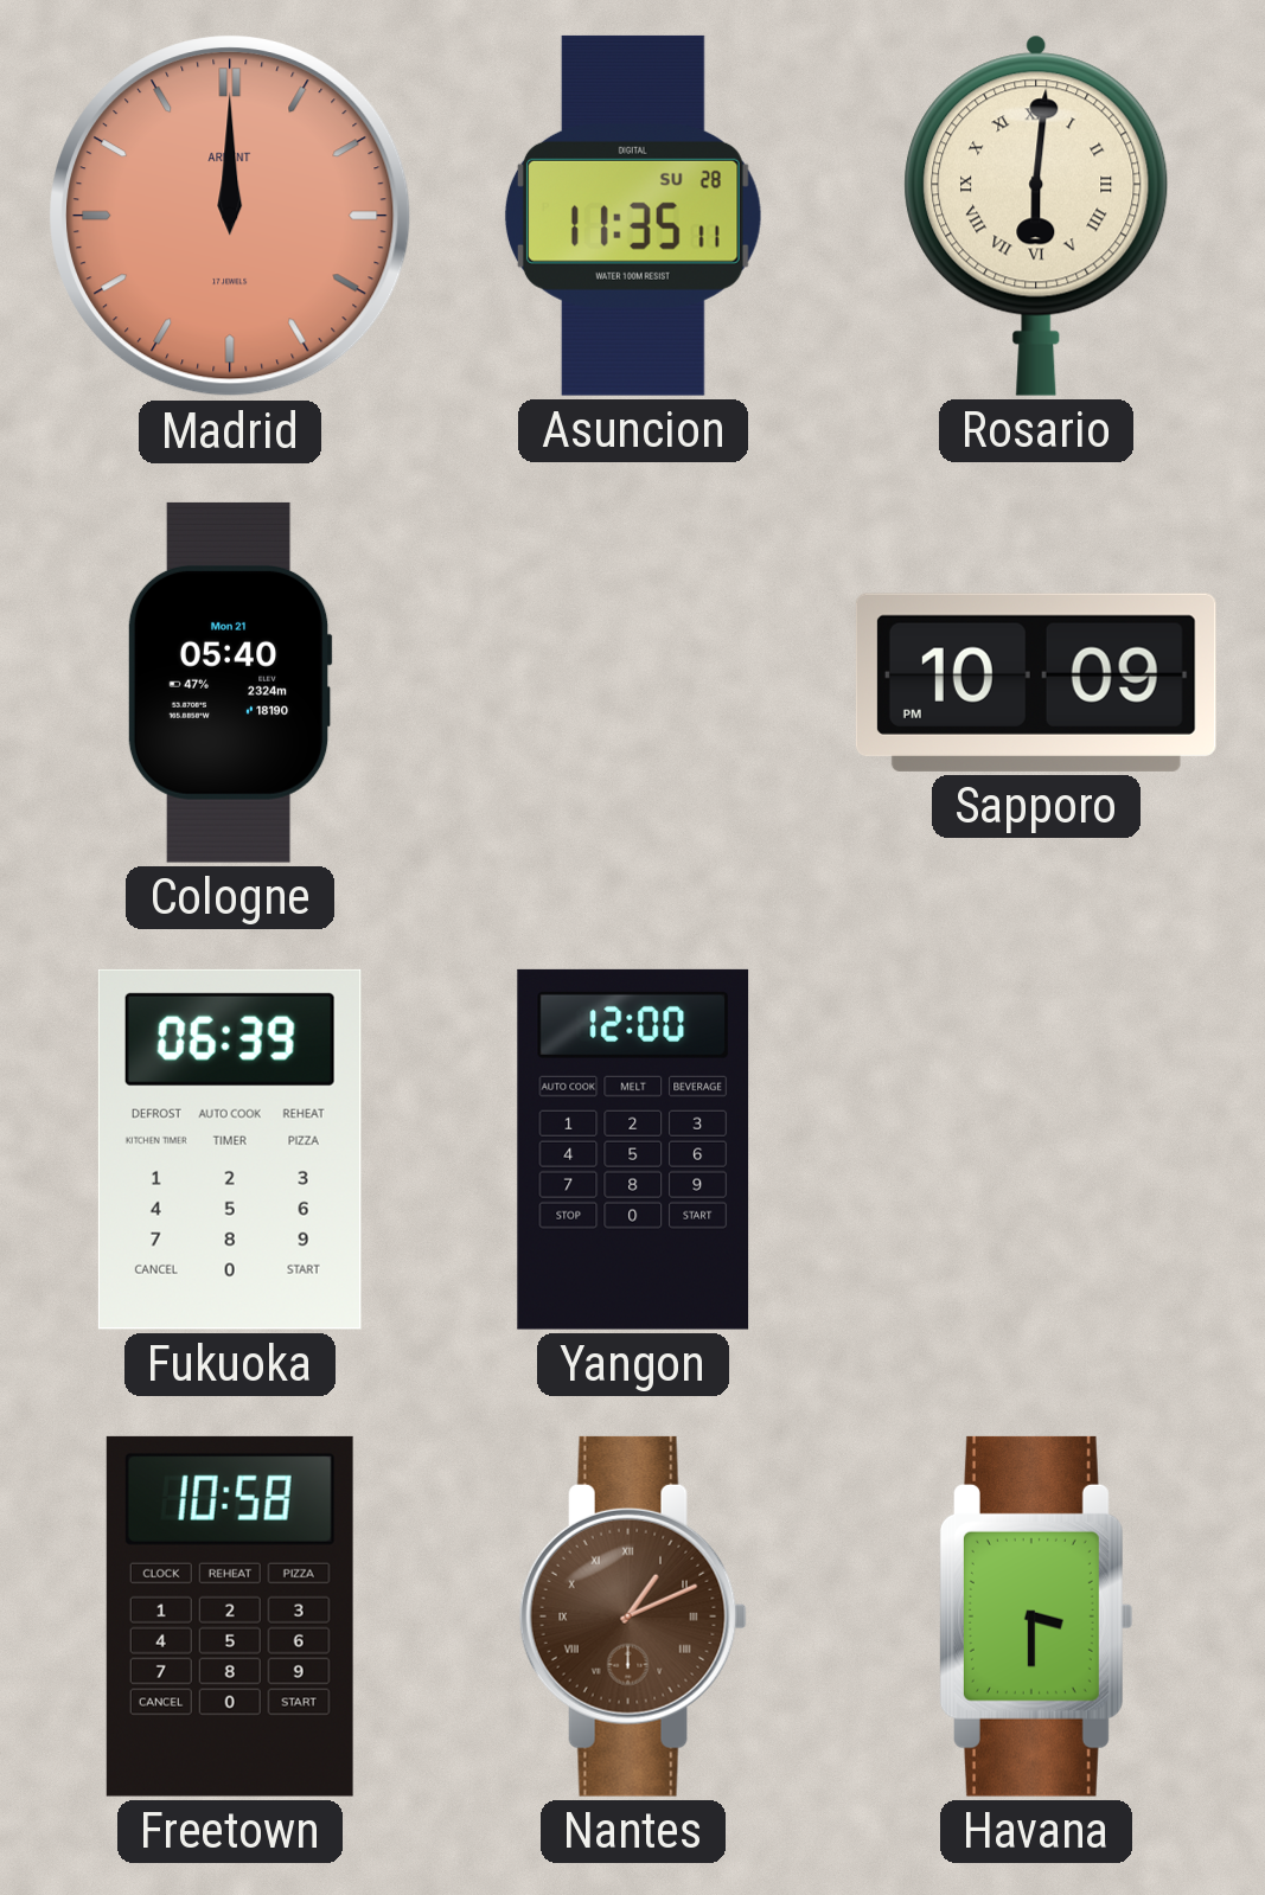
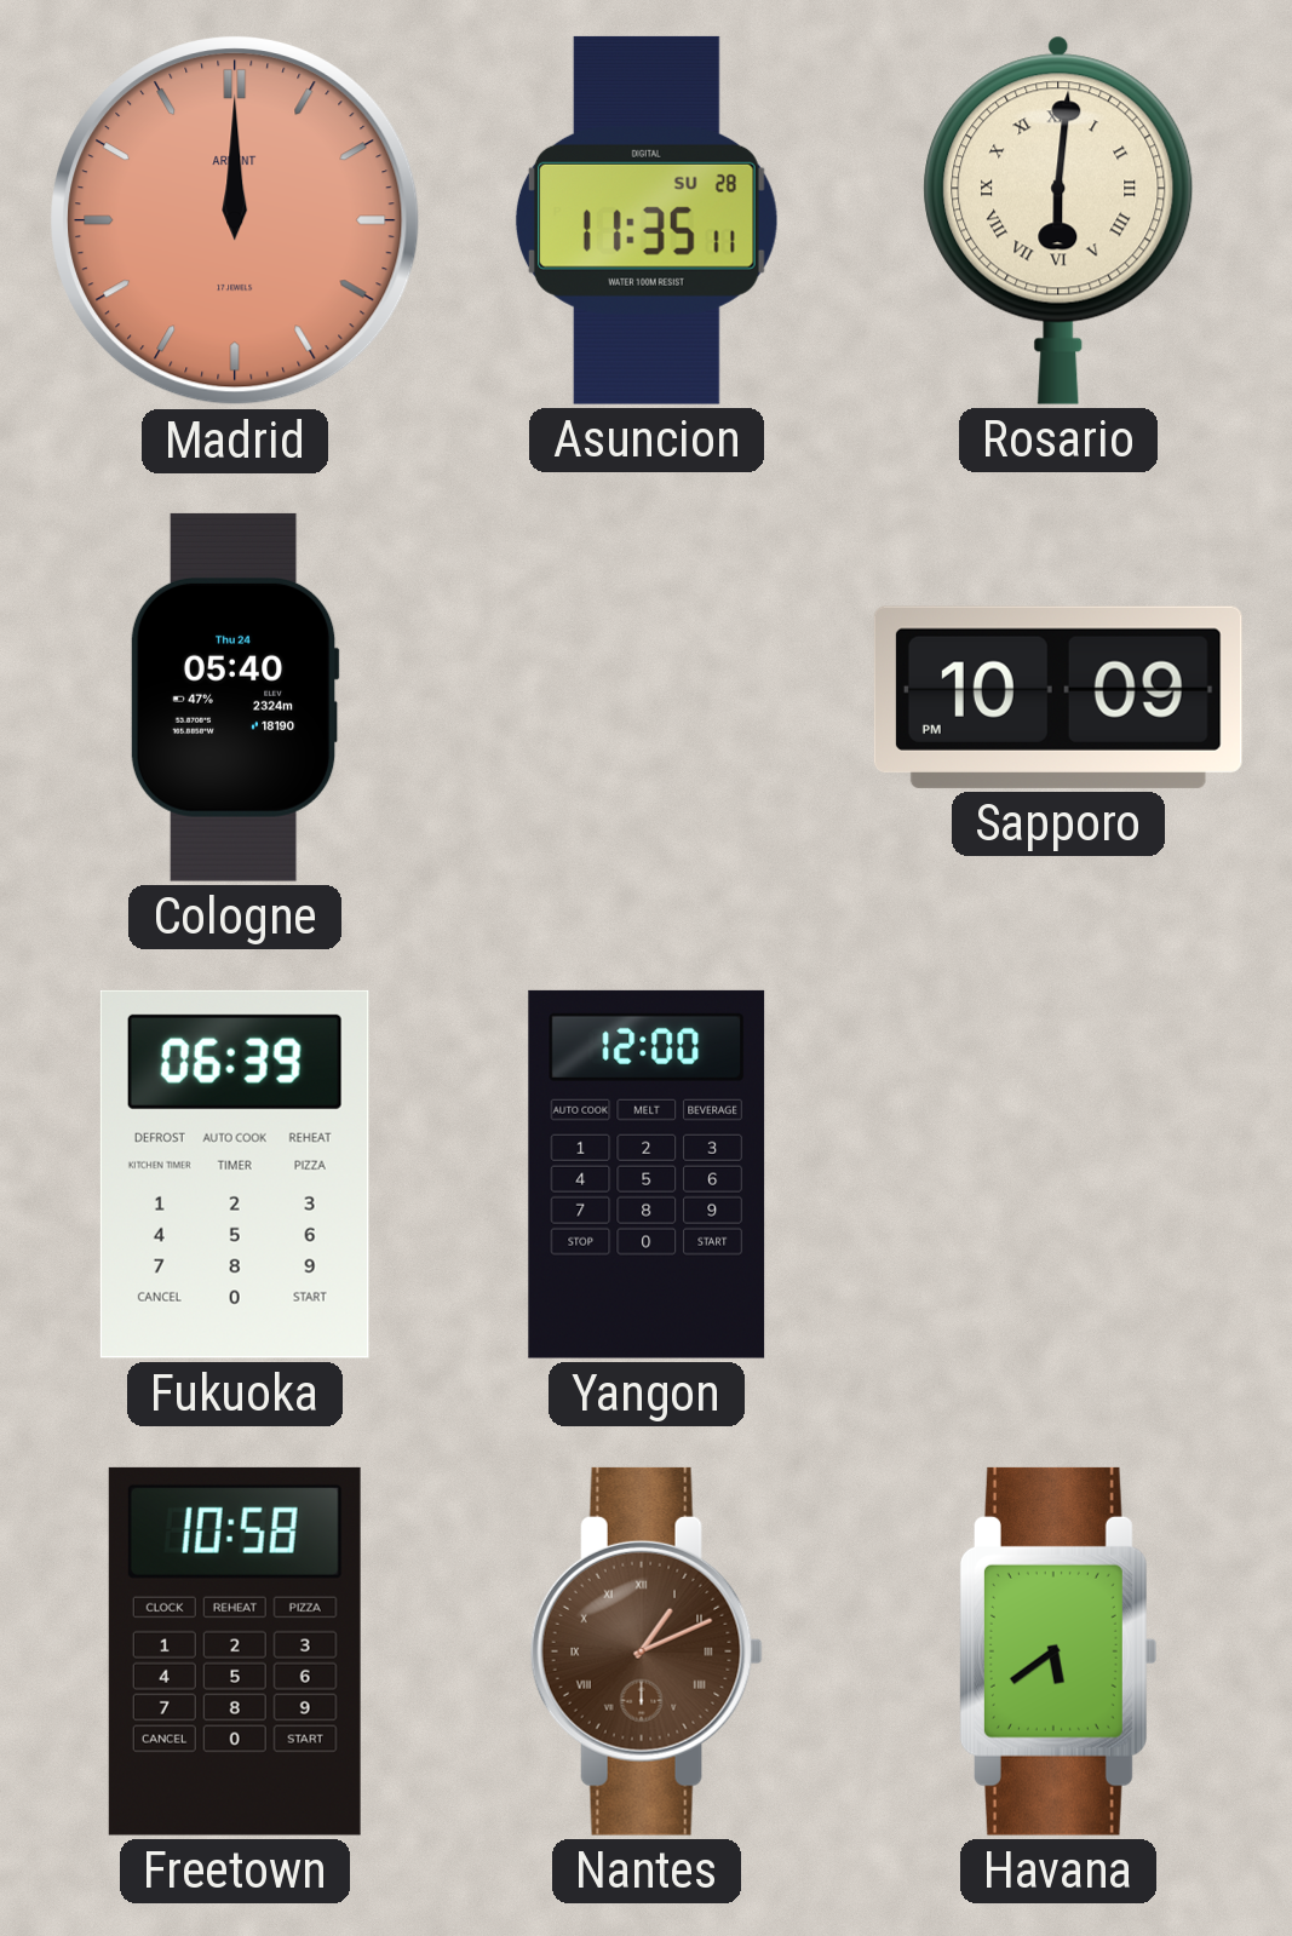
Cologne date: Mon 21 -> Thu 24 (235, 697)
Havana: 3:30 -> 5:39 (1057, 1651)
